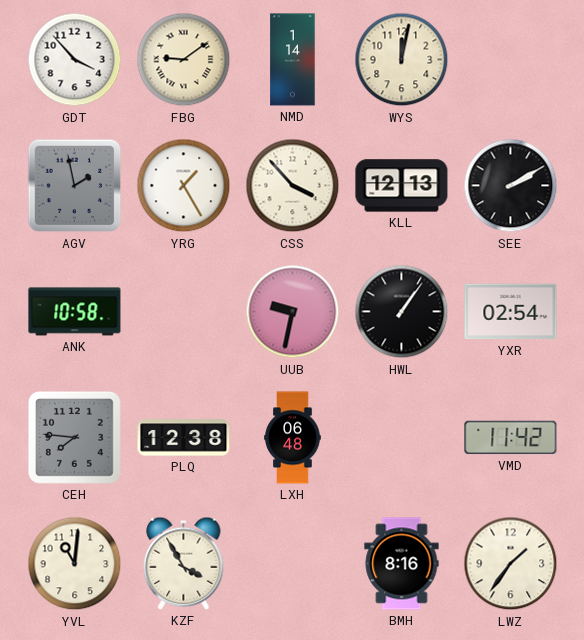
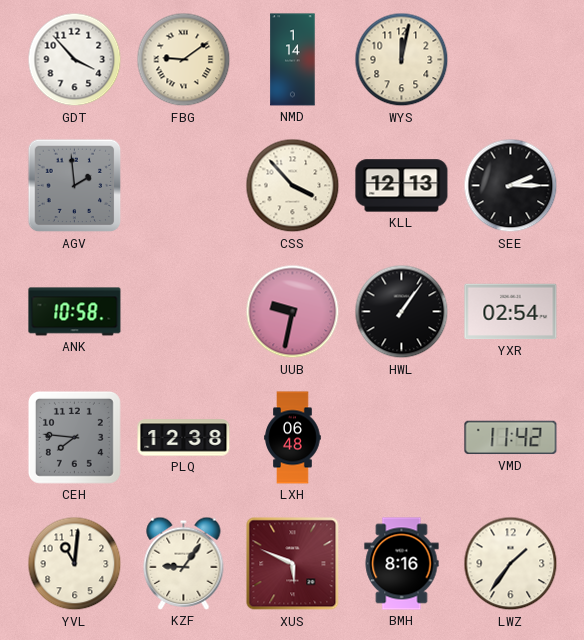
AGV: 1:58 -> 1:59 (75, 186)
YRG: 1:25 -> none (184, 186)
SEE: 2:10 -> 2:15 (511, 186)
KZF: 3:55 -> 9:06 (184, 563)
XUS: none -> 5:49 (293, 564)
